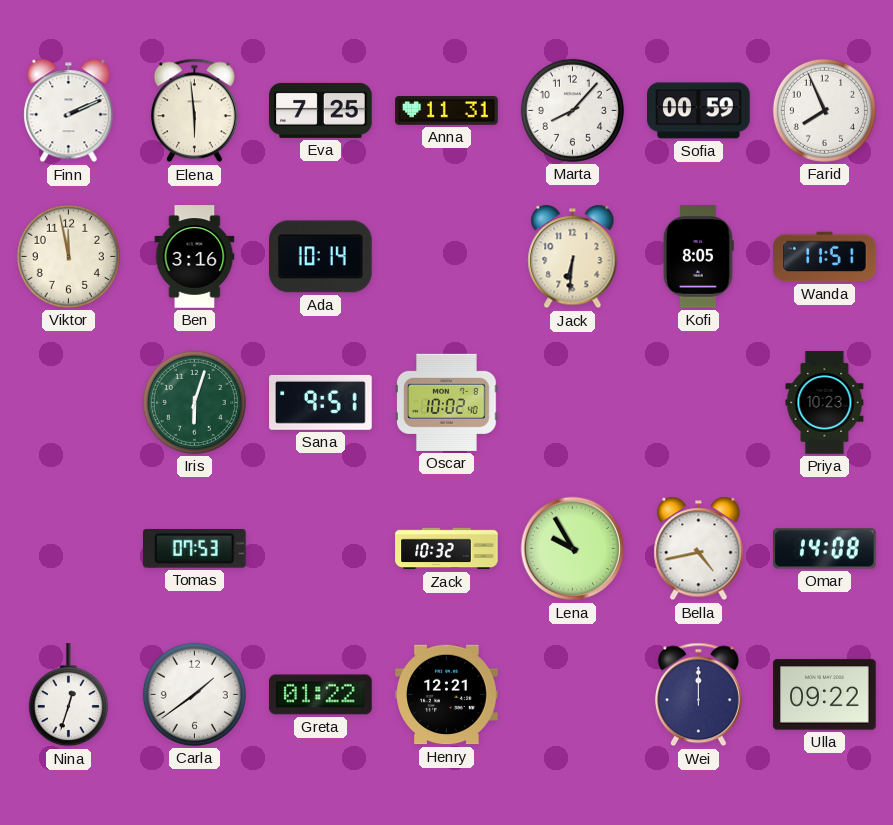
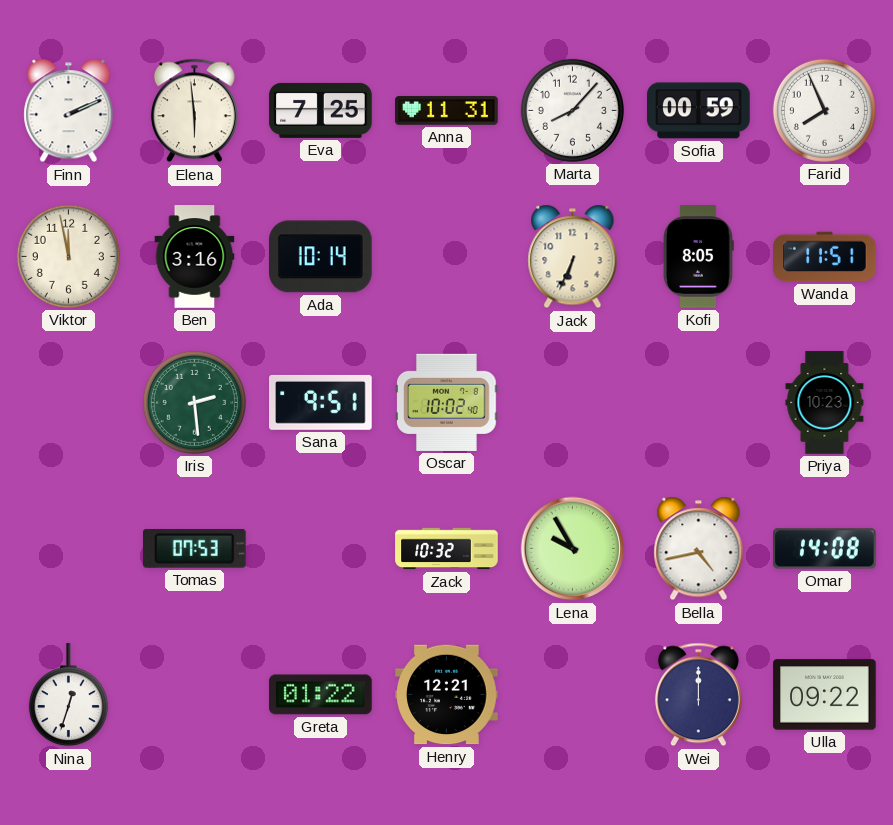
Jack: 6:31 -> 6:34 (573, 257)
Iris: 6:03 -> 2:29 (194, 402)
Carla: 1:39 -> none (194, 694)
